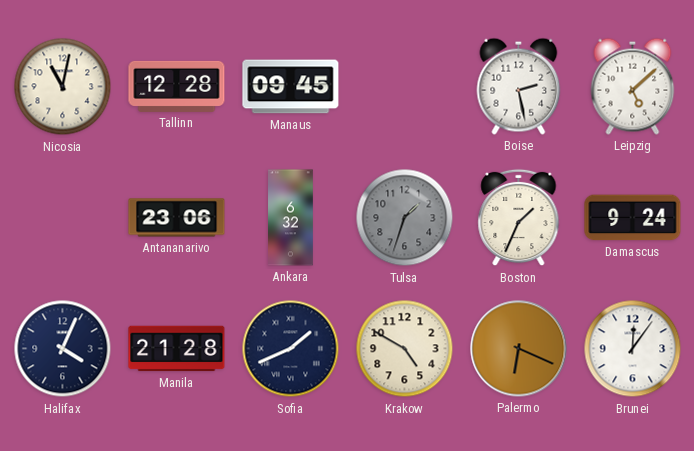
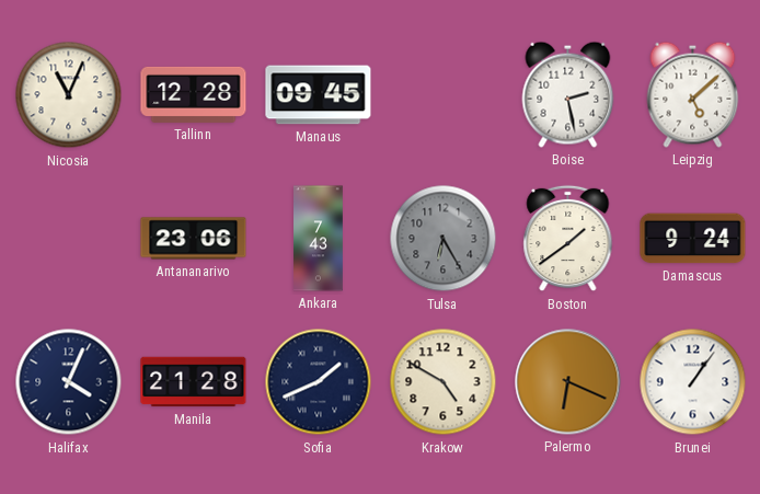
Nicosia: 11:02 -> 11:04 (69, 95)
Ankara: 6:32 -> 7:43 (319, 239)
Tulsa: 1:33 -> 6:25 (444, 239)
Boston: 1:34 -> 1:39 (568, 239)
Brunei: 12:06 -> 1:06 (693, 382)
